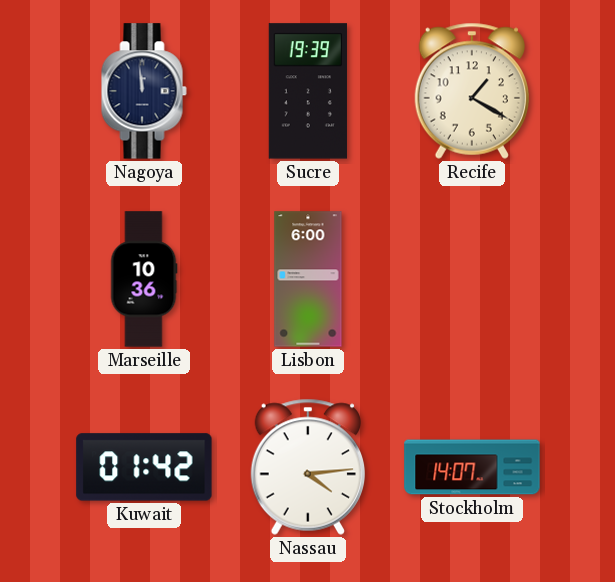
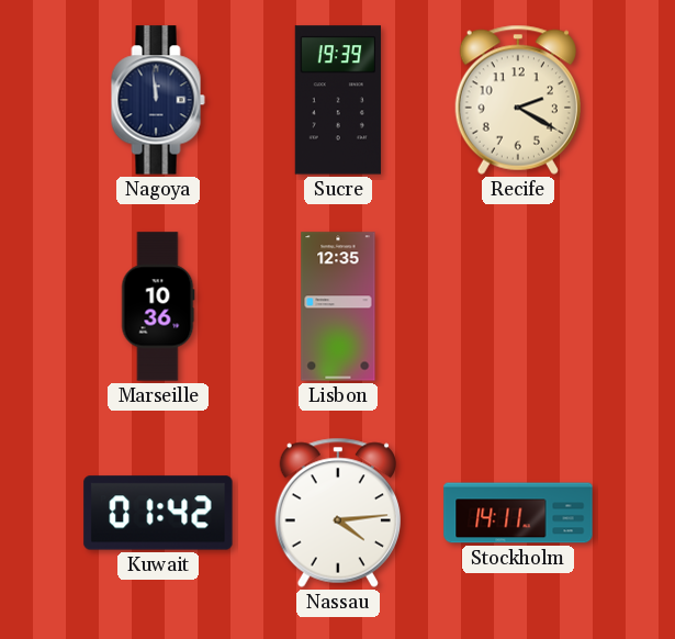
Recife: 1:20 -> 2:20 (517, 100)
Lisbon: 6:00 -> 12:35 (338, 306)
Stockholm: 14:07 -> 14:11 (518, 513)
